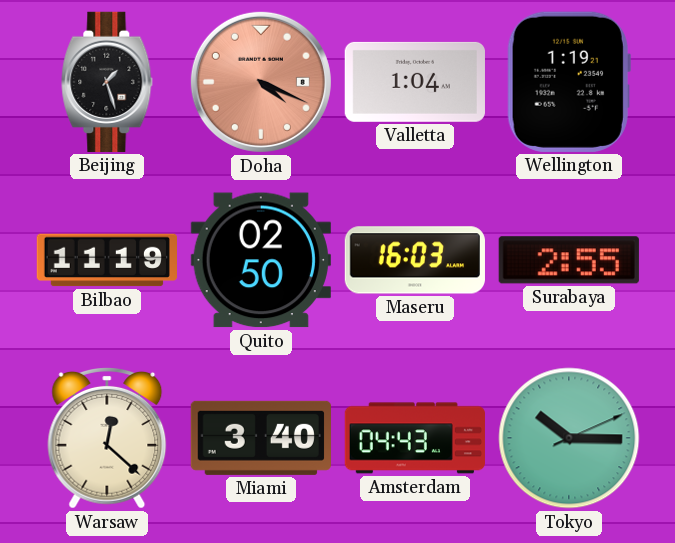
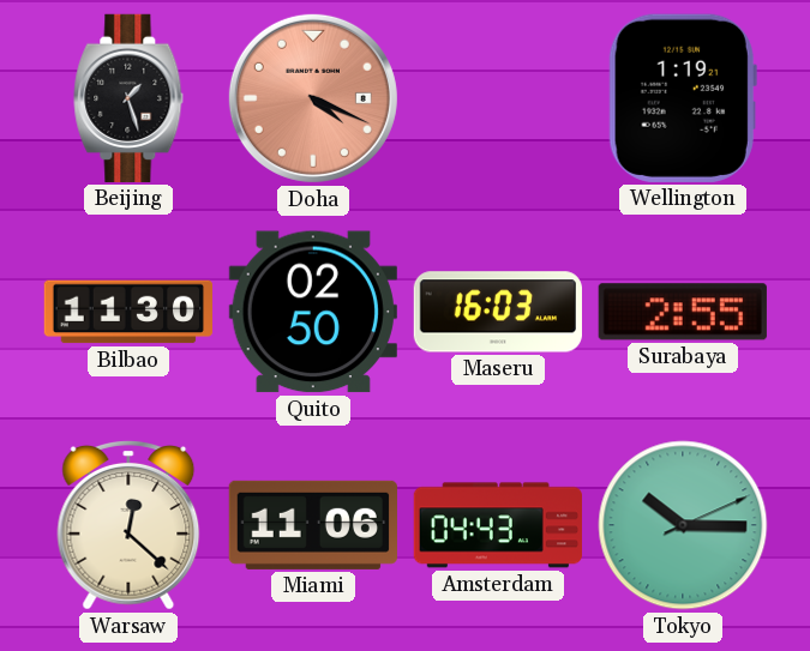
Valletta: 1:04 -> none (415, 82)
Bilbao: 11:19 -> 11:30 (127, 312)
Miami: 3:40 -> 11:06 (313, 525)
